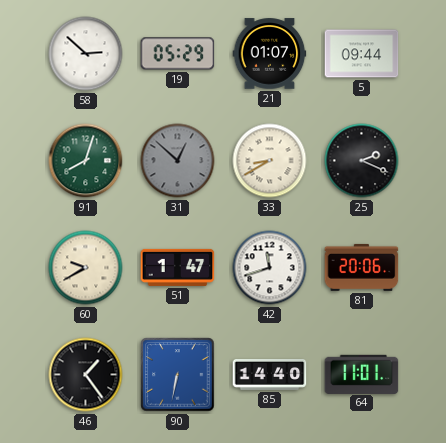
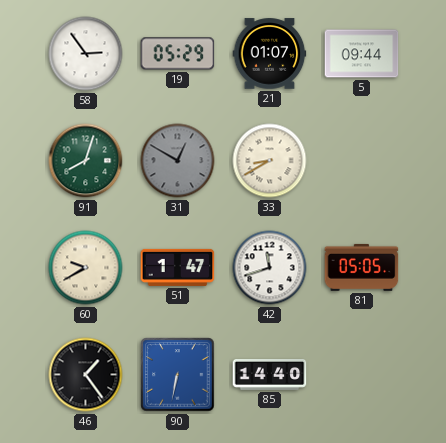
58: 2:52 -> 2:54 (86, 54)
31: 12:52 -> 12:50 (178, 161)
25: 2:19 -> none (362, 161)
81: 20:06 -> 05:05 (362, 267)
64: 11:01 -> none (362, 374)
